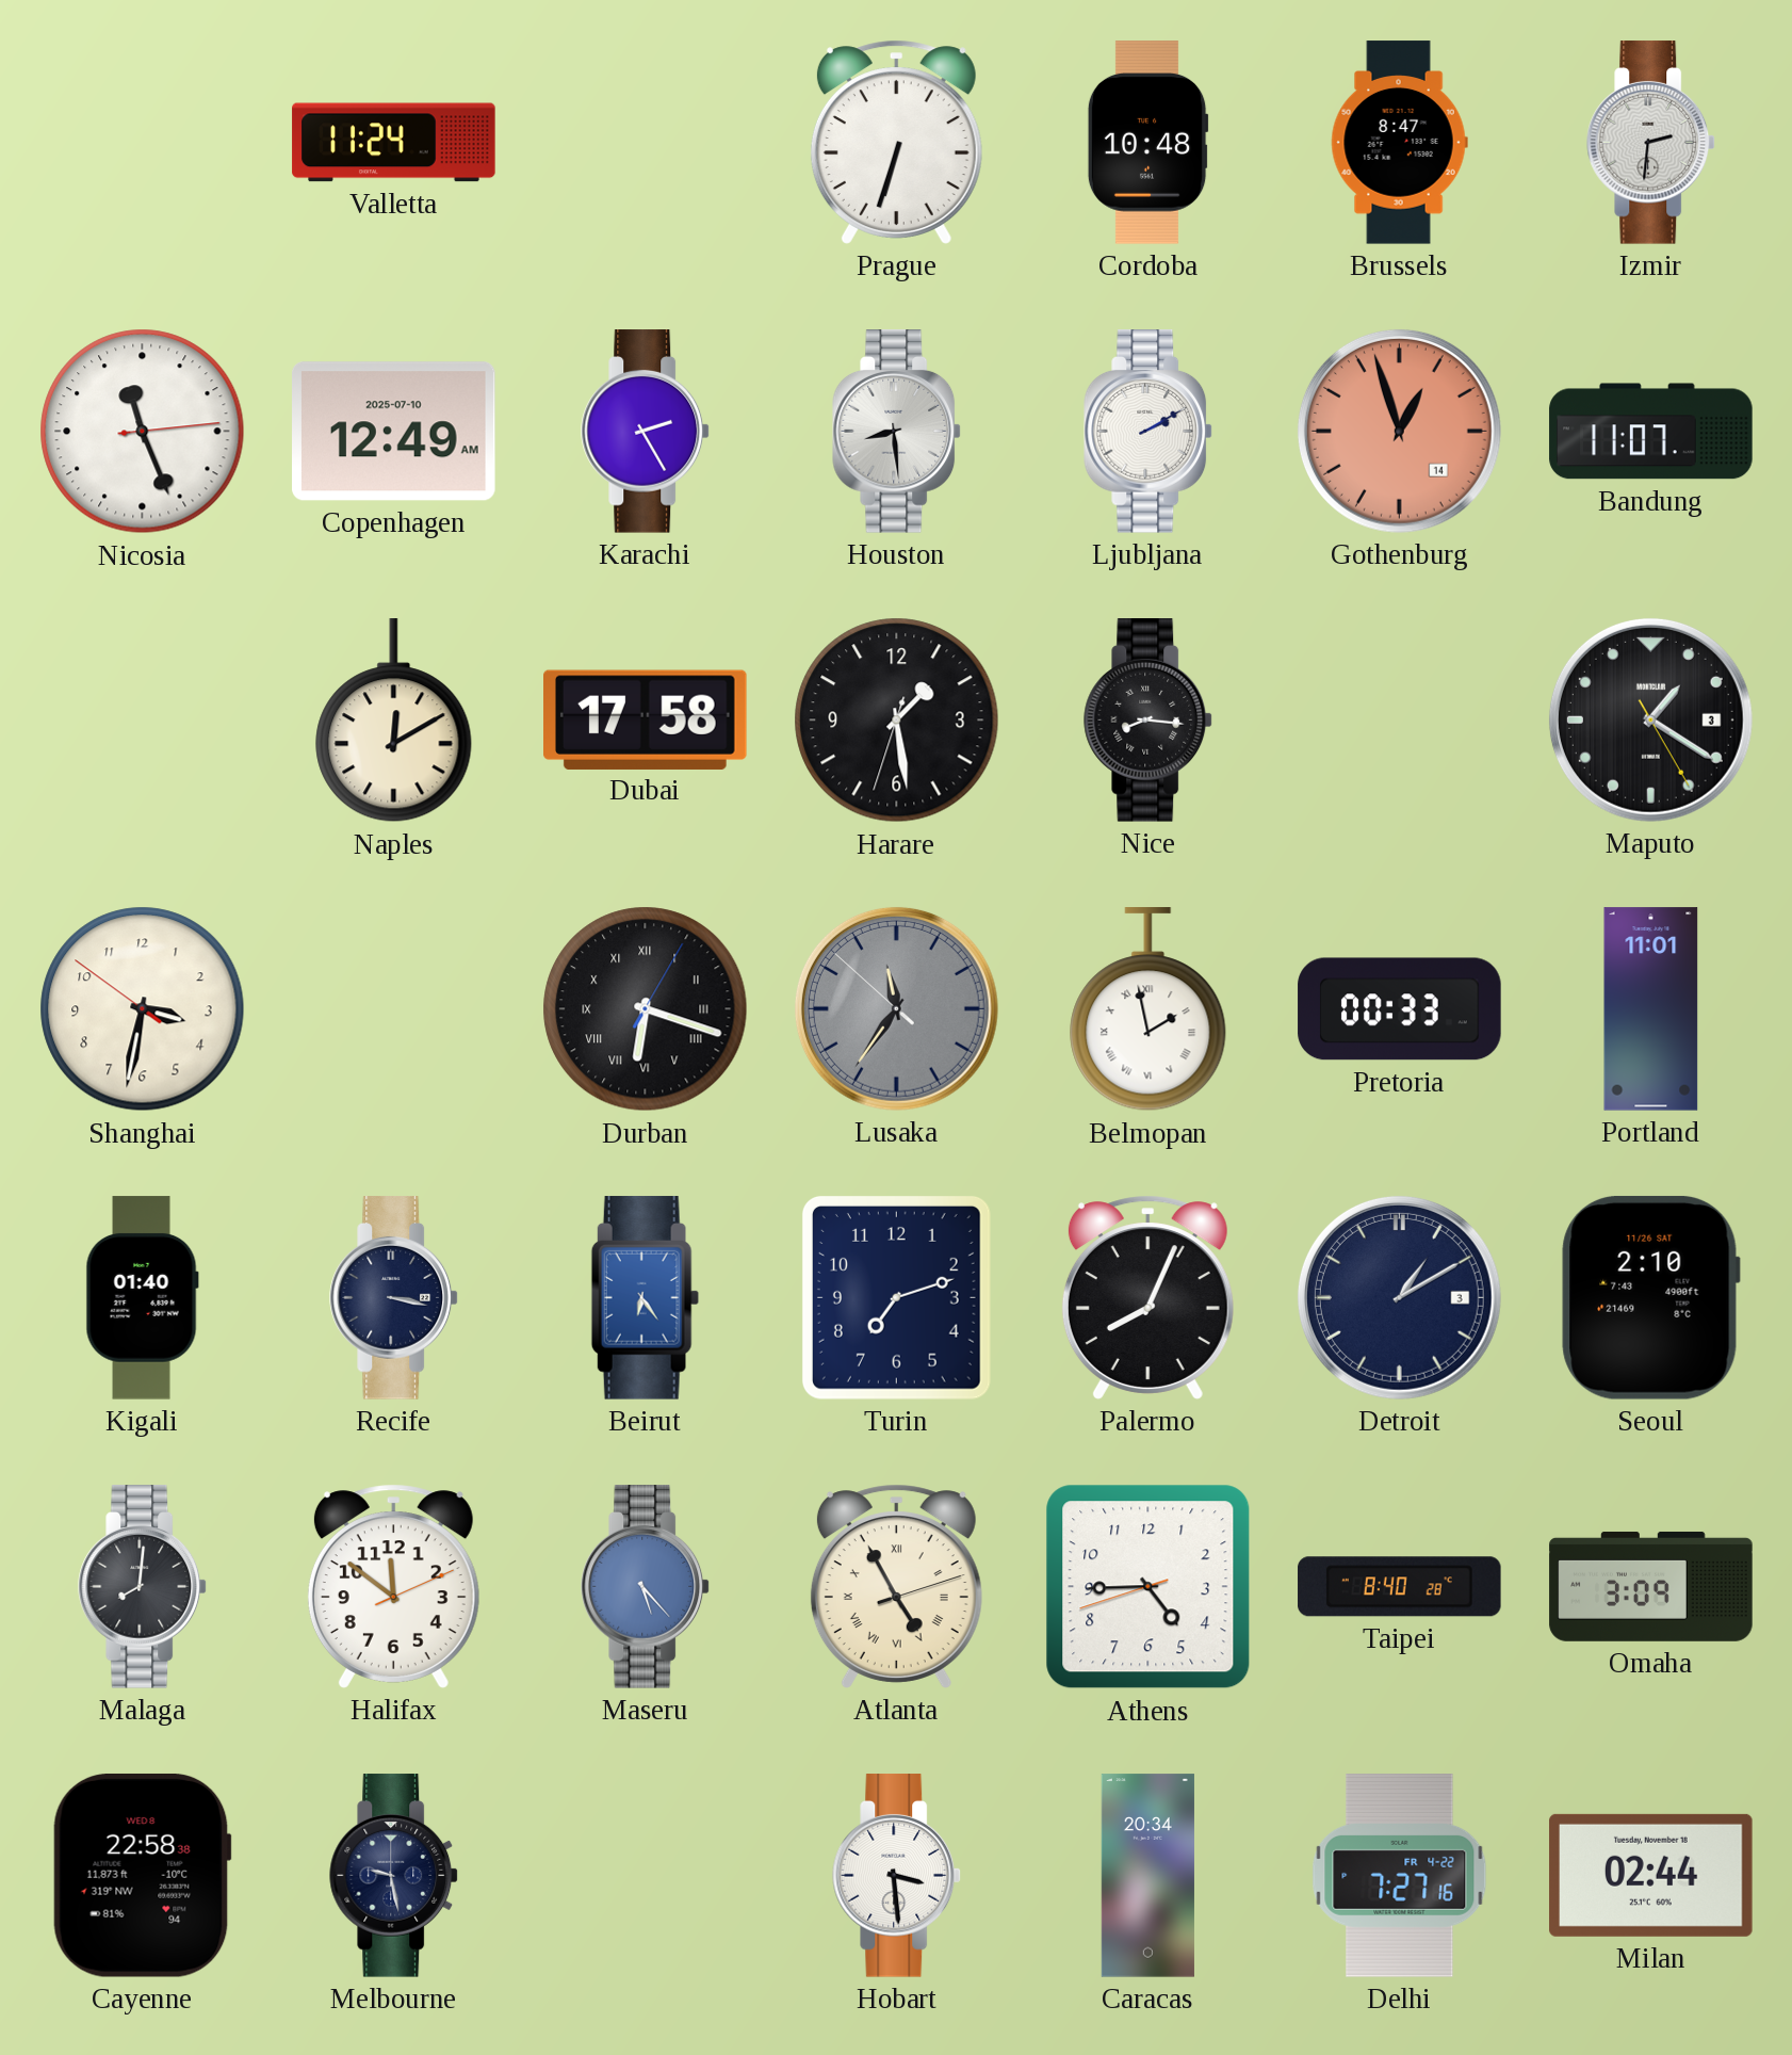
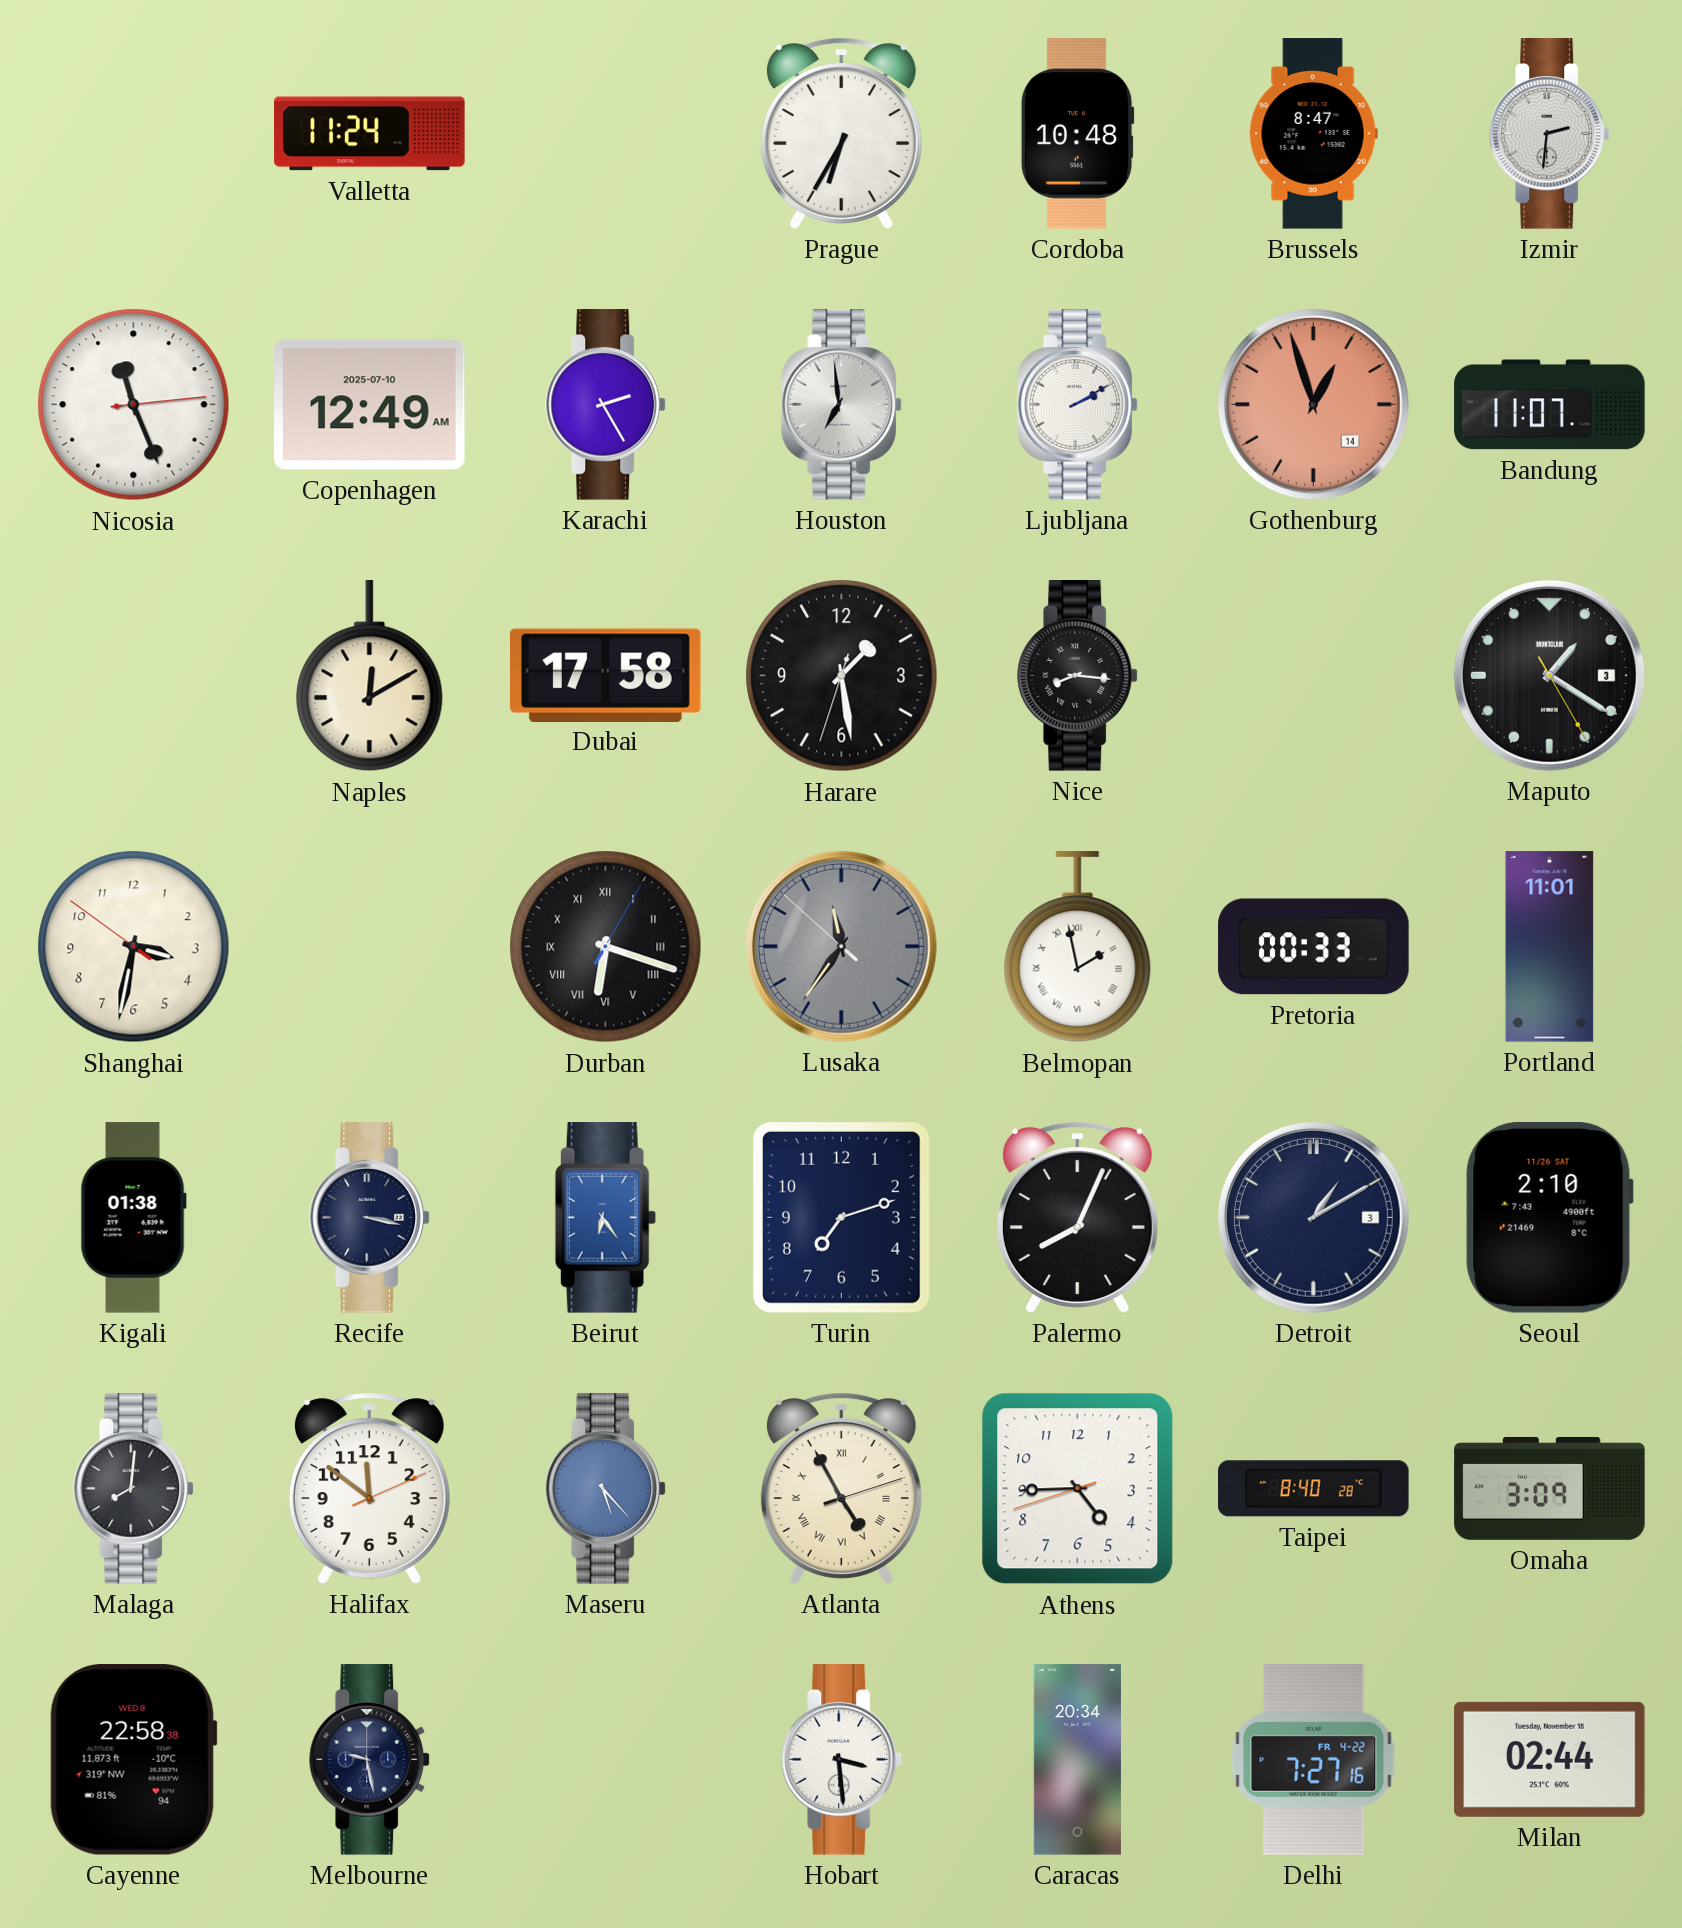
Prague: 6:33 -> 6:35 (841, 133)
Houston: 8:29 -> 6:59 (842, 405)
Kigali: 01:40 -> 01:38 (133, 1218)
